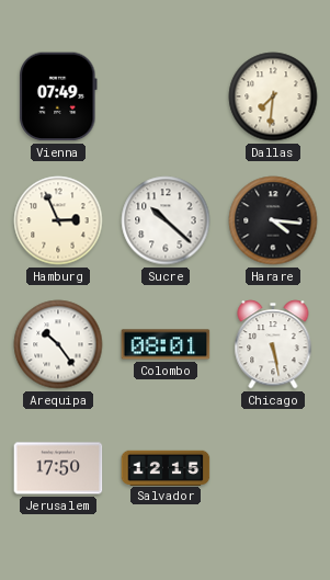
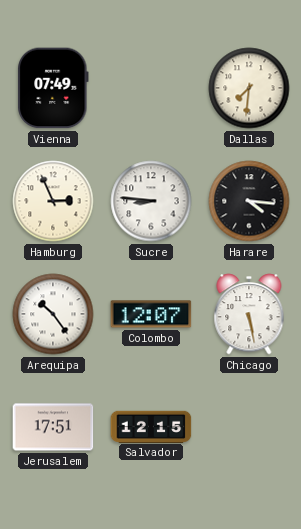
Sucre: 10:22 -> 8:46 (151, 201)
Colombo: 08:01 -> 12:07 (151, 314)
Jerusalem: 17:50 -> 17:51 (53, 427)
